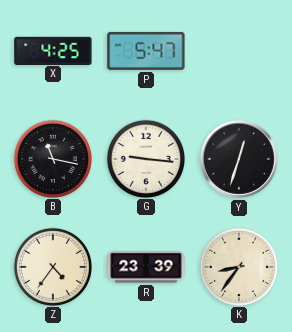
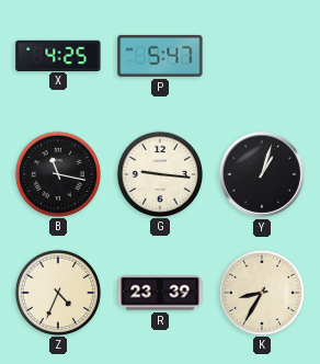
Y: 12:33 -> 1:03 (262, 174)
Z: 4:36 -> 4:34 (57, 292)
K: 8:36 -> 8:35 (261, 292)
